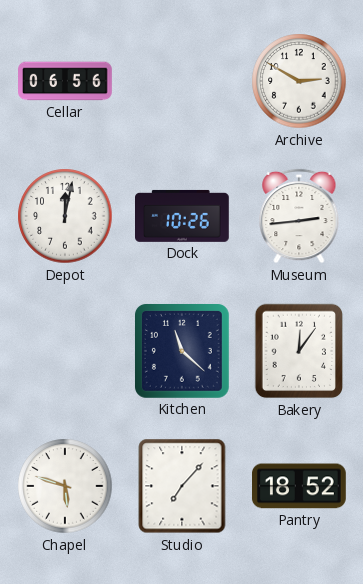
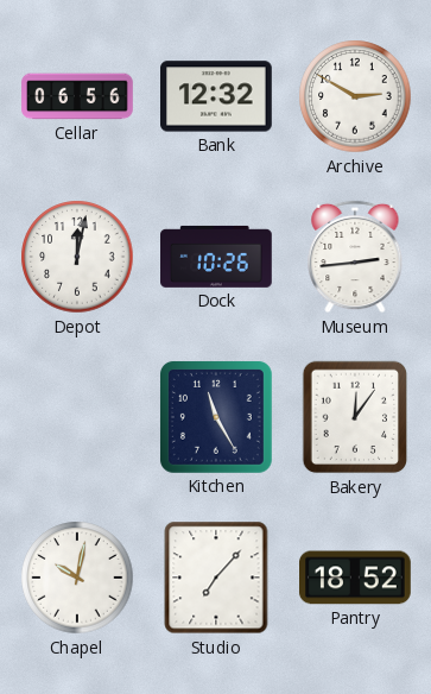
Bank: none -> 12:32 (217, 96)
Kitchen: 11:22 -> 11:25 (216, 417)
Chapel: 5:48 -> 10:02 (77, 578)
